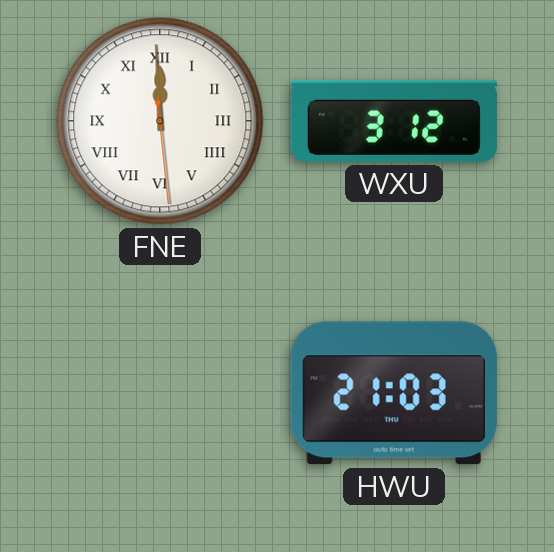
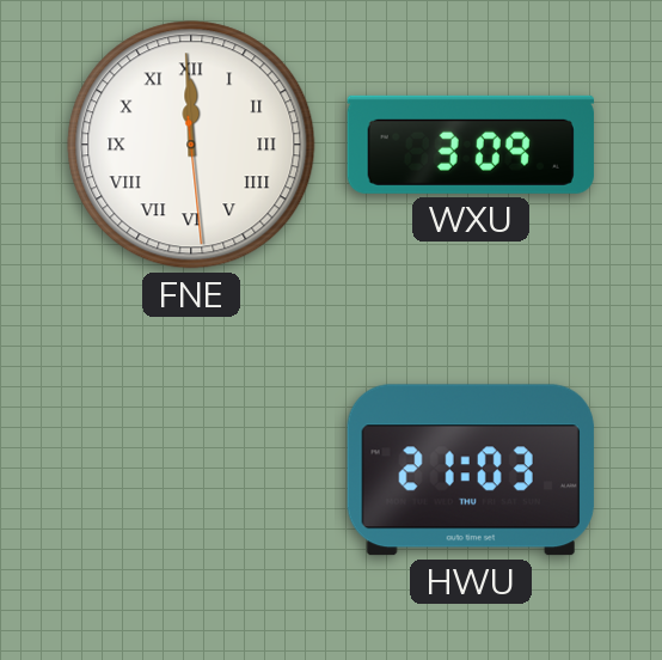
WXU: 3:12 -> 3:09 (471, 145)
